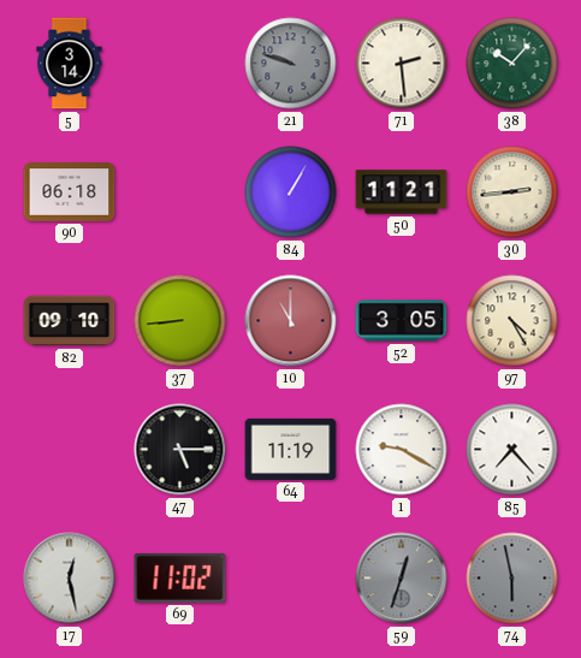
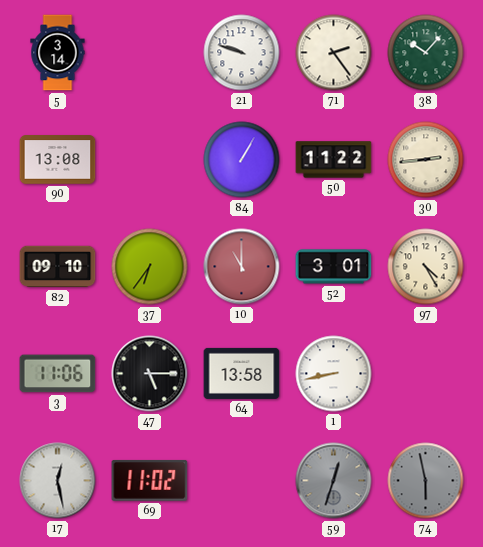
21 dial: grey -> white (242, 53)
71: 2:29 -> 2:24 (334, 53)
90: 06:18 -> 13:08 (58, 160)
50: 11:21 -> 11:22 (334, 160)
37: 8:44 -> 6:36 (150, 267)
52: 3:05 -> 3:01 (334, 267)
3: none -> 11:06 (58, 374)
64: 11:19 -> 13:58 (242, 373)
1: 9:20 -> 8:43 (334, 374)
85: 7:23 -> none (512, 450)
